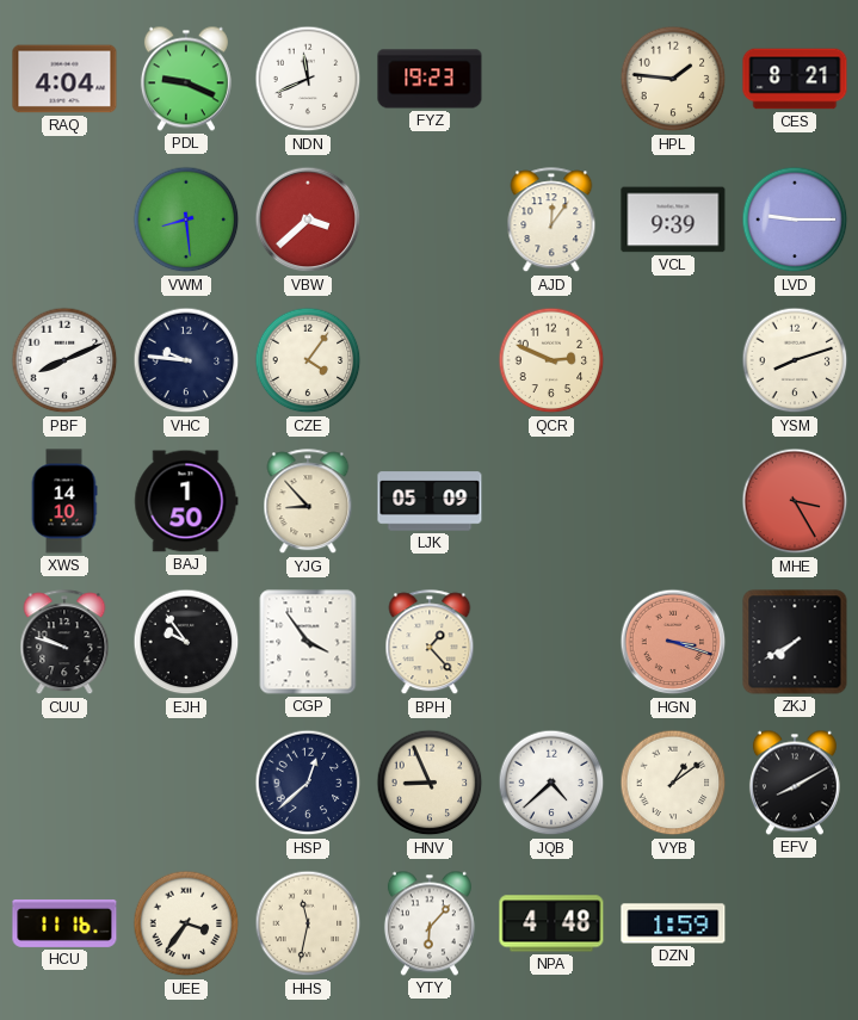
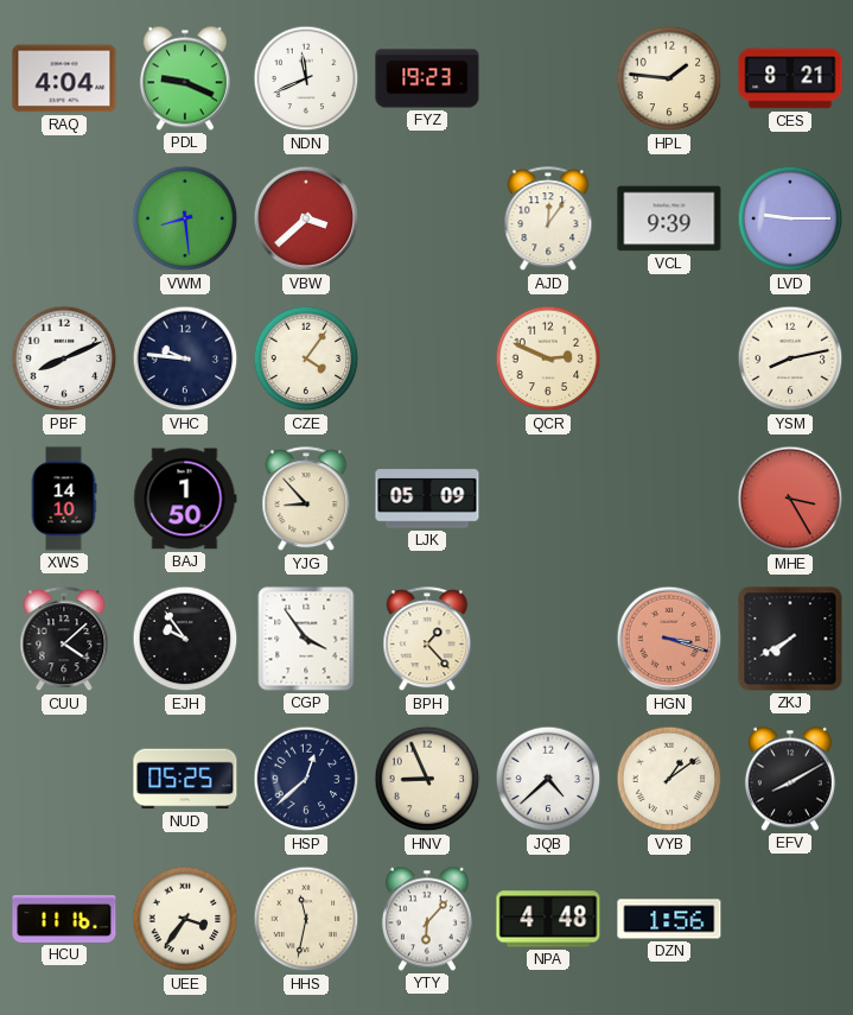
YSM: 8:12 -> 8:13 (790, 359)
CUU: 9:48 -> 4:08 (64, 640)
NUD: none -> 05:25 (185, 779)
DZN: 1:59 -> 1:56 (669, 919)
